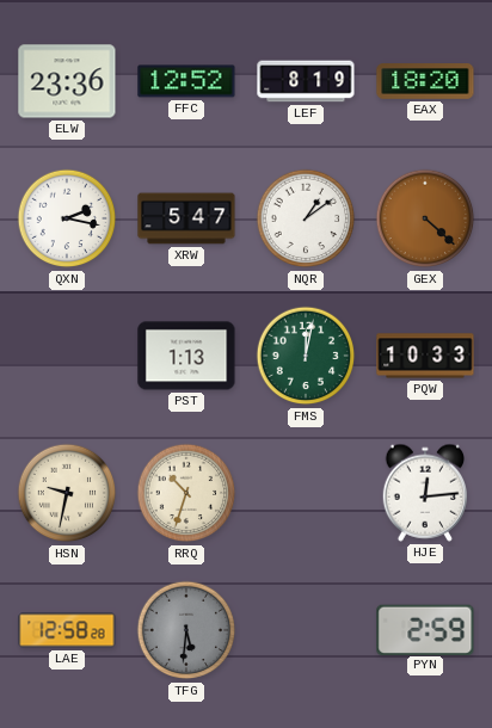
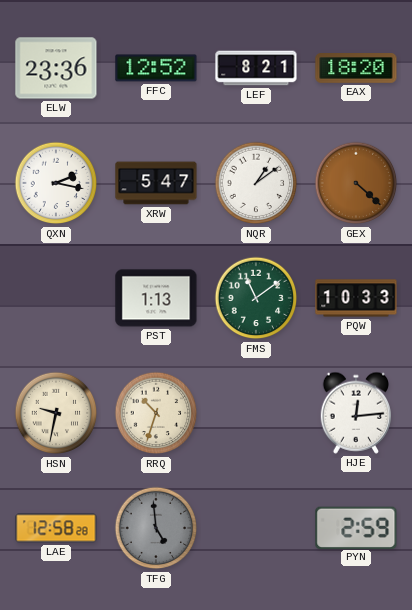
LEF: 8:19 -> 8:21 (256, 68)
FMS: 12:02 -> 11:09 (256, 298)
TFG: 5:31 -> 4:59 (156, 528)
